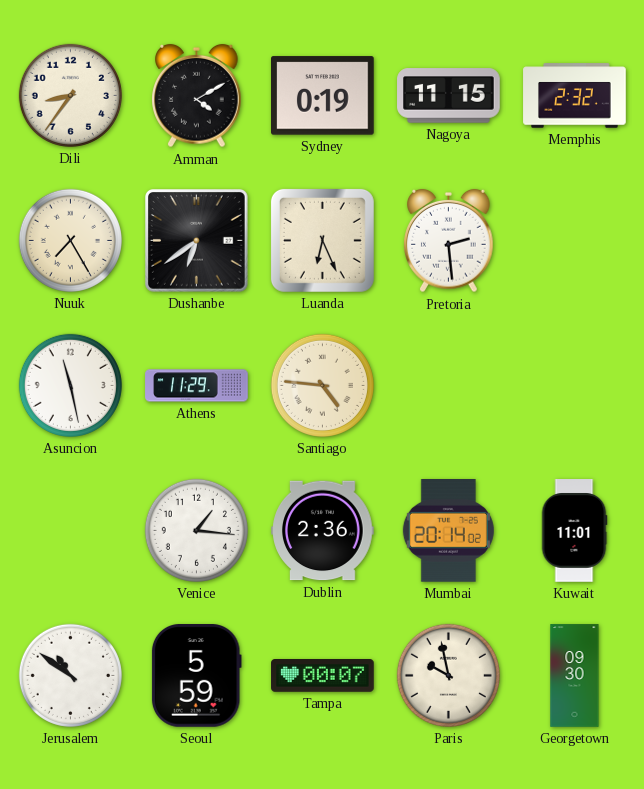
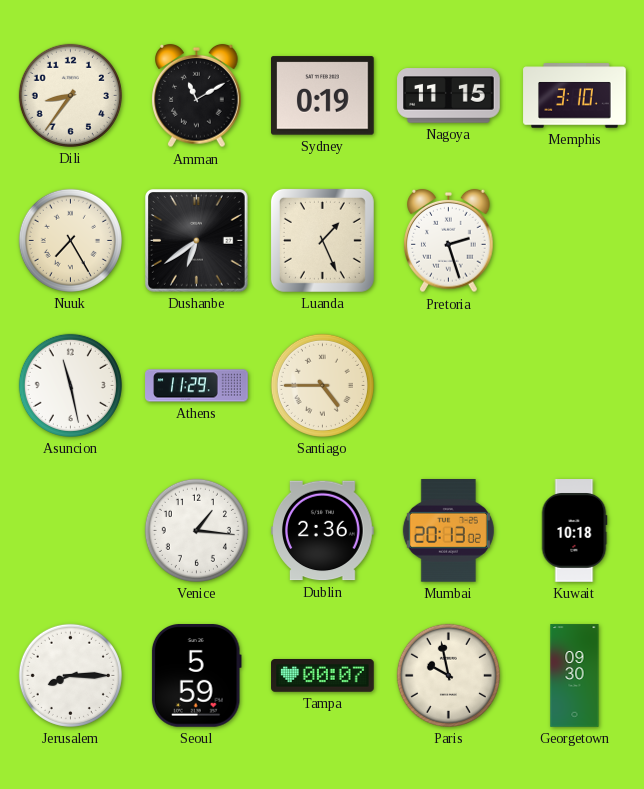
Amman: 4:10 -> 11:10 (197, 96)
Memphis: 2:32 -> 3:10 (575, 96)
Luanda: 6:26 -> 1:26 (322, 240)
Pretoria: 2:29 -> 2:27 (449, 241)
Santiago: 4:46 -> 4:45 (322, 385)
Mumbai: 20:14 -> 20:13 (448, 531)
Kuwait: 11:01 -> 10:18 (574, 531)
Jerusalem: 10:51 -> 8:15 (70, 675)
